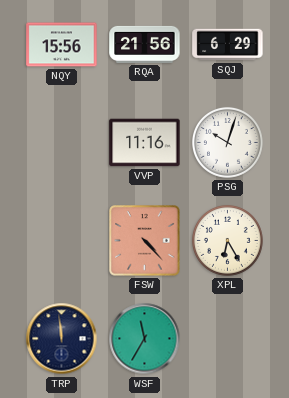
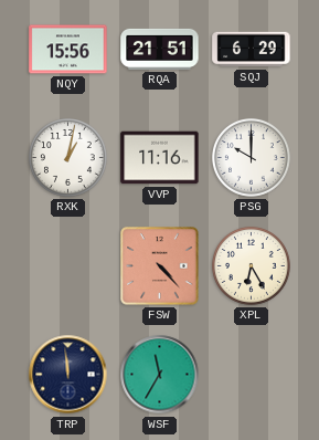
RQA: 21:56 -> 21:51 (160, 49)
RXK: none -> 1:02 (67, 157)
PSG: 10:03 -> 10:00 (251, 157)
